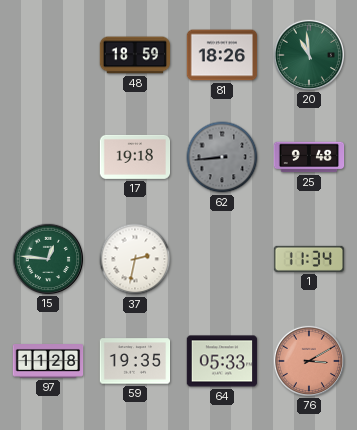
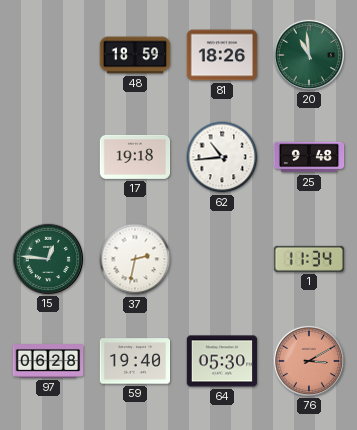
62: 8:44 -> 10:44 (222, 157)
62 dial: grey -> white (222, 157)
97: 11:28 -> 06:28 (48, 362)
59: 19:35 -> 19:40 (135, 361)
64: 05:33 -> 05:30 (222, 361)
